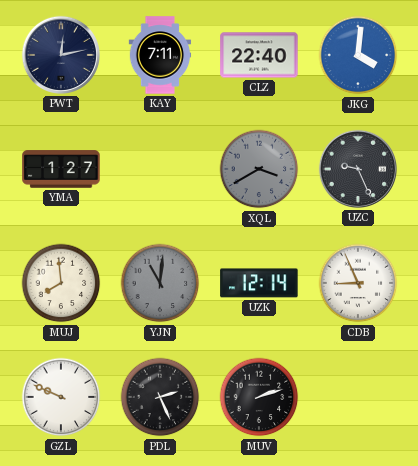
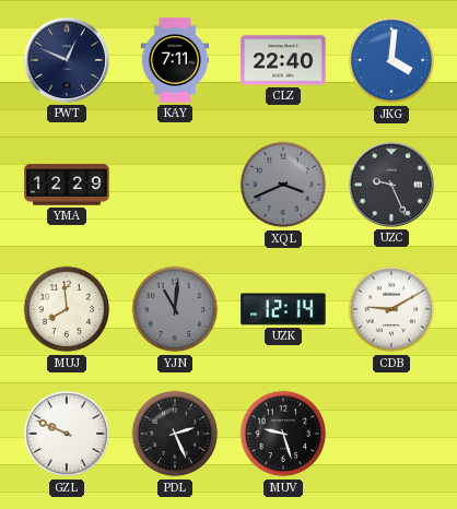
PWT: 12:13 -> 12:49 (67, 60)
YMA: 1:27 -> 12:29 (67, 185)
XQL: 3:40 -> 3:41 (283, 185)
CDB: 8:56 -> 9:10 (391, 309)
MUV: 2:12 -> 9:27 (283, 434)
